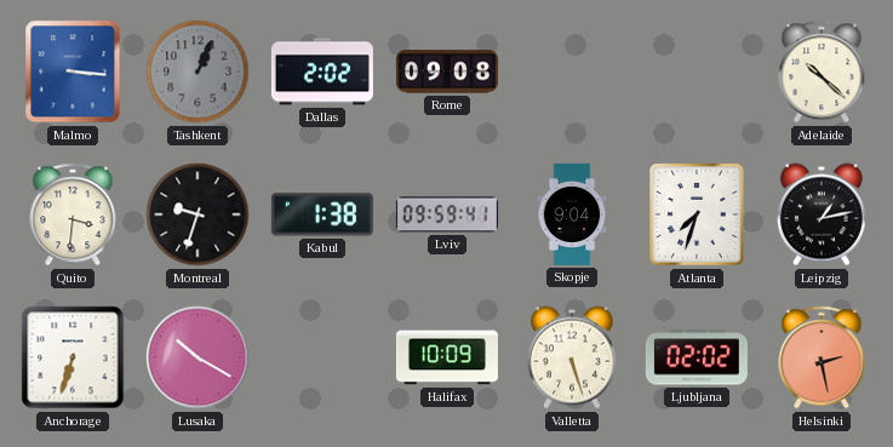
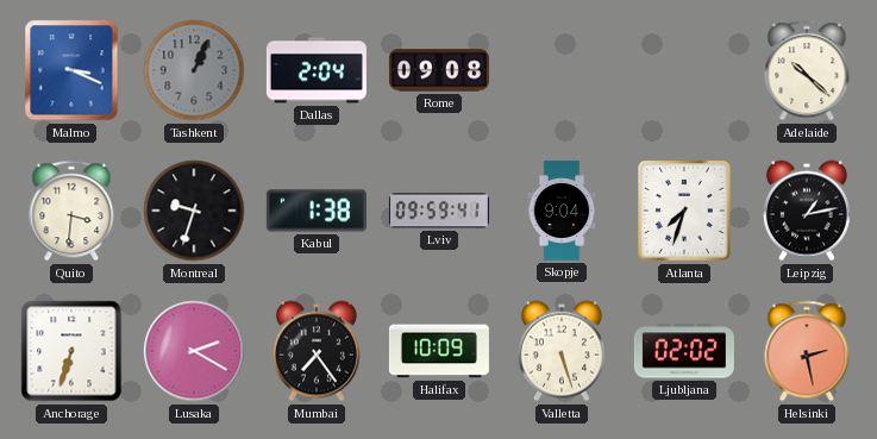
Malmo: 3:16 -> 3:19 (71, 70)
Dallas: 2:02 -> 2:04 (317, 70)
Lusaka: 10:20 -> 2:20 (194, 351)
Mumbai: none -> 7:24 (317, 351)
